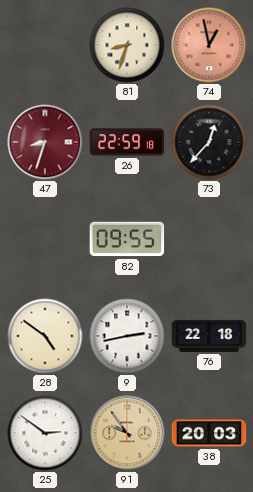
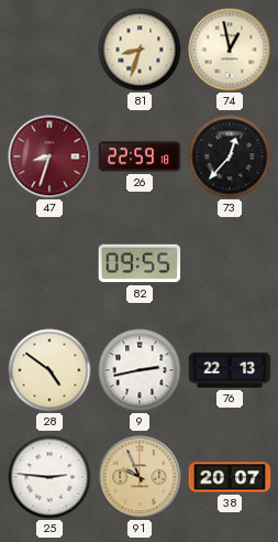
74 dial: salmon -> cream (230, 50)
76: 22:18 -> 22:13 (230, 370)
25: 2:51 -> 2:46 (49, 477)
91: 9:54 -> 9:56 (140, 477)
38: 20:03 -> 20:07 (230, 477)
